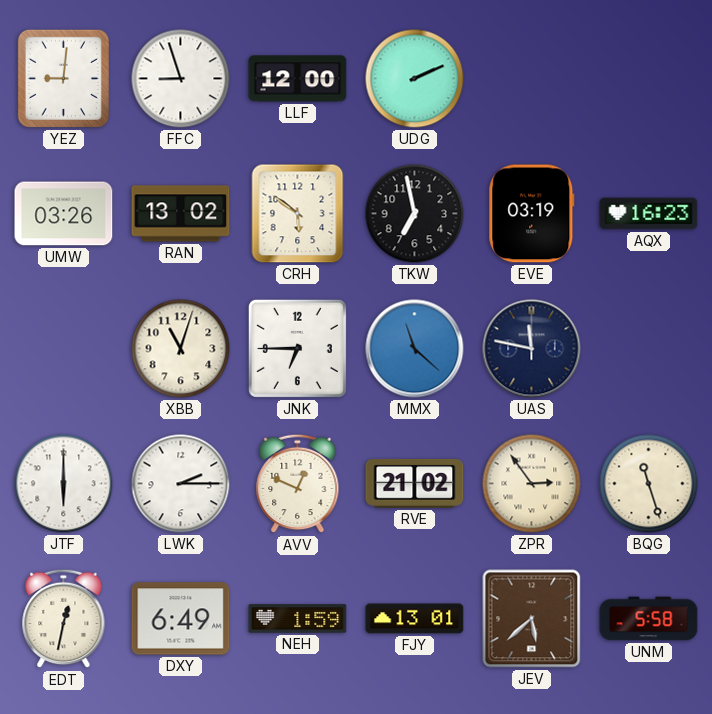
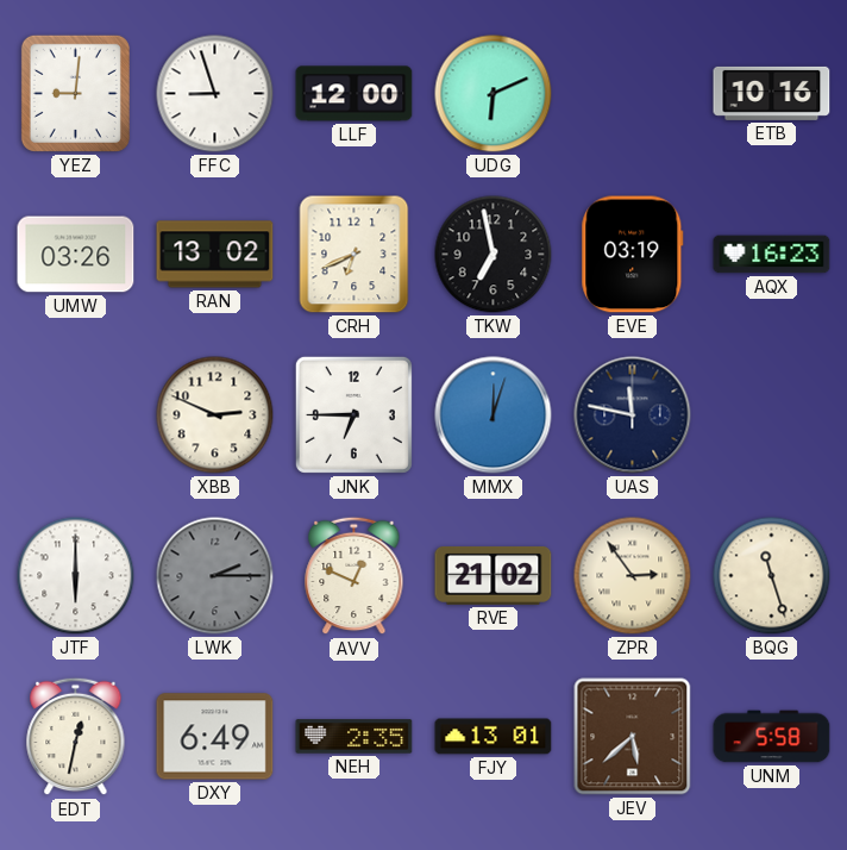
UDG: 2:11 -> 6:11 (494, 94)
ETB: none -> 10:16 (772, 93)
CRH: 5:51 -> 6:41 (355, 255)
XBB: 11:03 -> 2:49 (215, 415)
MMX: 11:22 -> 12:03 (494, 415)
LWK dial: white -> grey (215, 576)
NEH: 1:59 -> 2:35 (355, 737)
